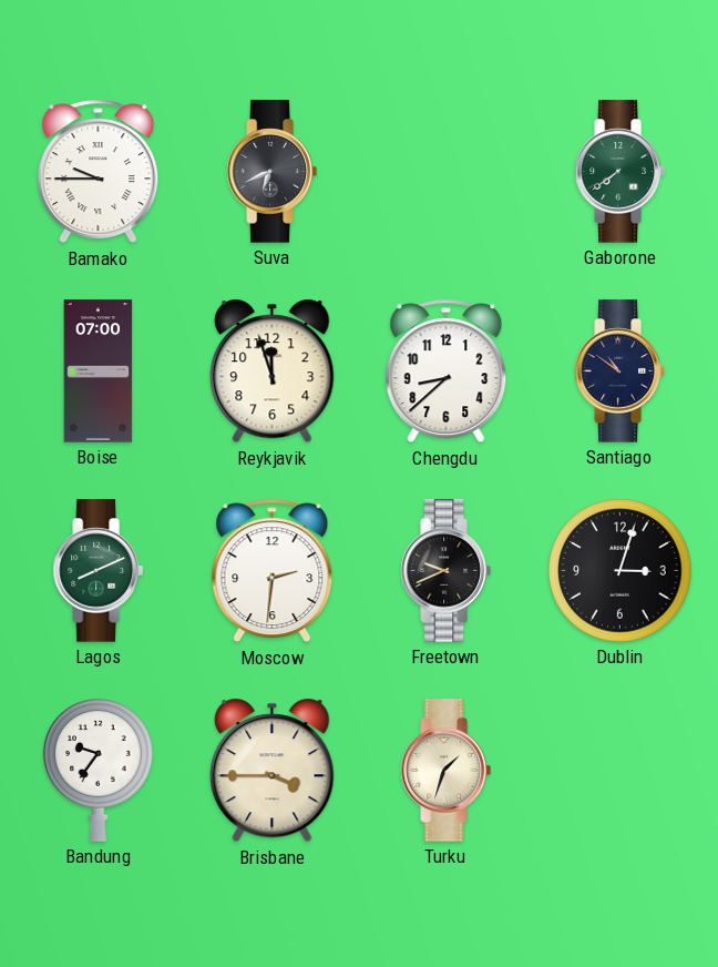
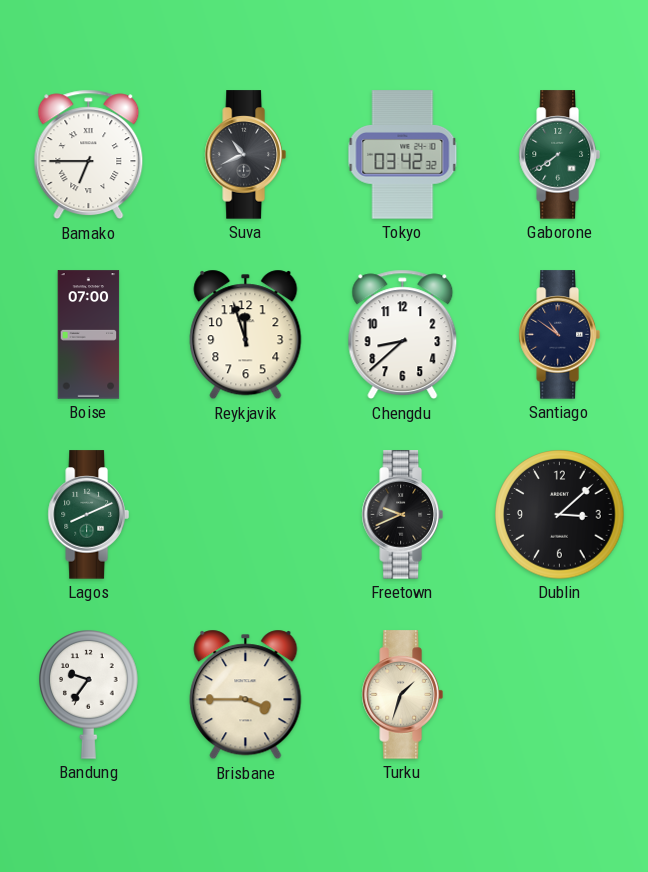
Bamako: 9:45 -> 6:45 (89, 155)
Suva: 6:41 -> 10:41 (245, 155)
Tokyo: none -> 03:42 (403, 155)
Moscow: 2:31 -> none (273, 571)
Dublin: 3:03 -> 3:08 (560, 515)
